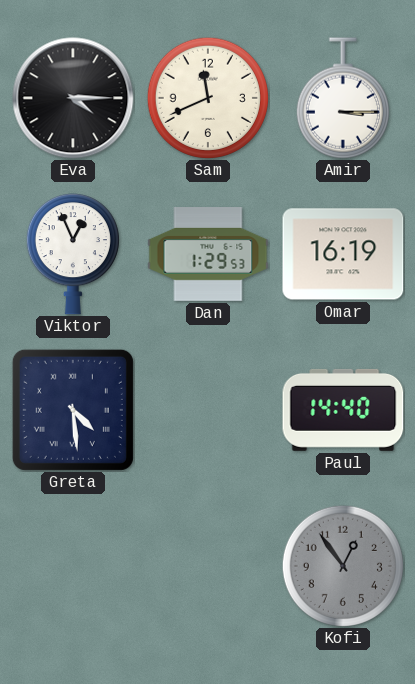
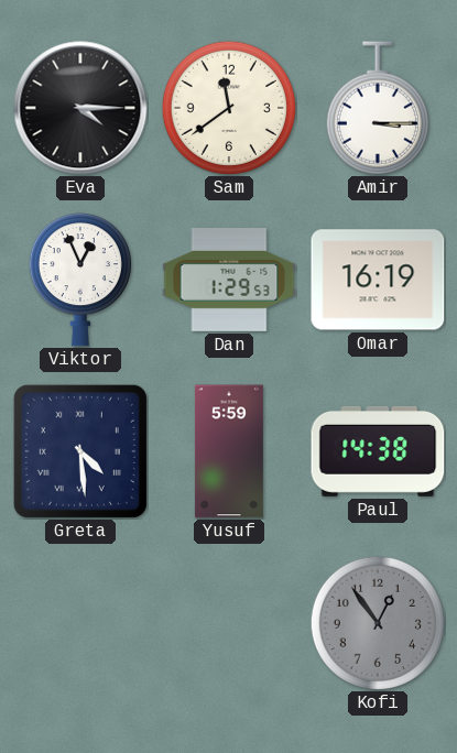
Sam: 11:41 -> 11:39 (229, 108)
Yusuf: none -> 5:59 (229, 451)
Paul: 14:40 -> 14:38 (378, 451)
